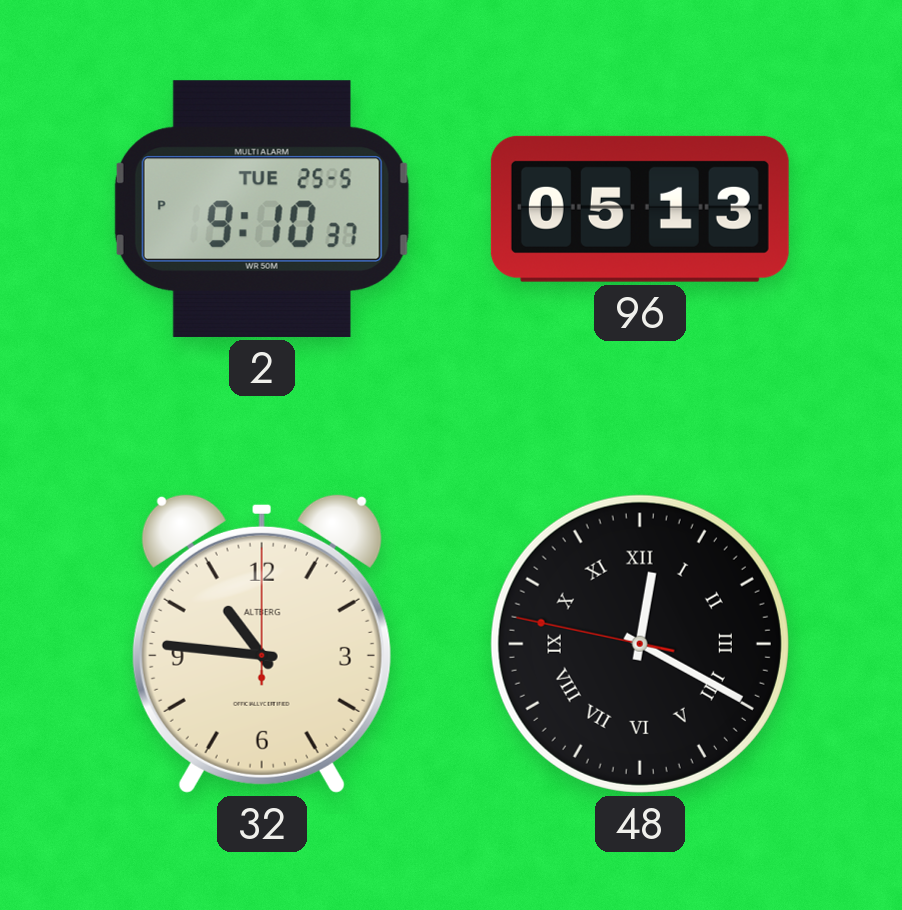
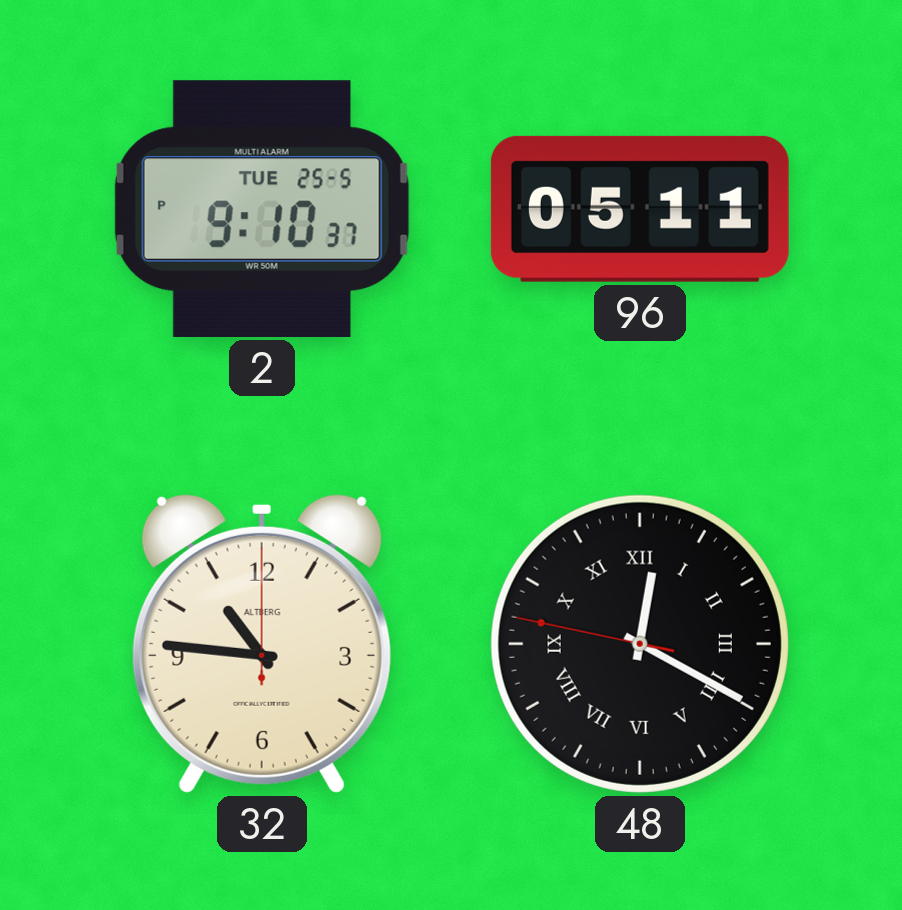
96: 05:13 -> 05:11 (640, 209)
